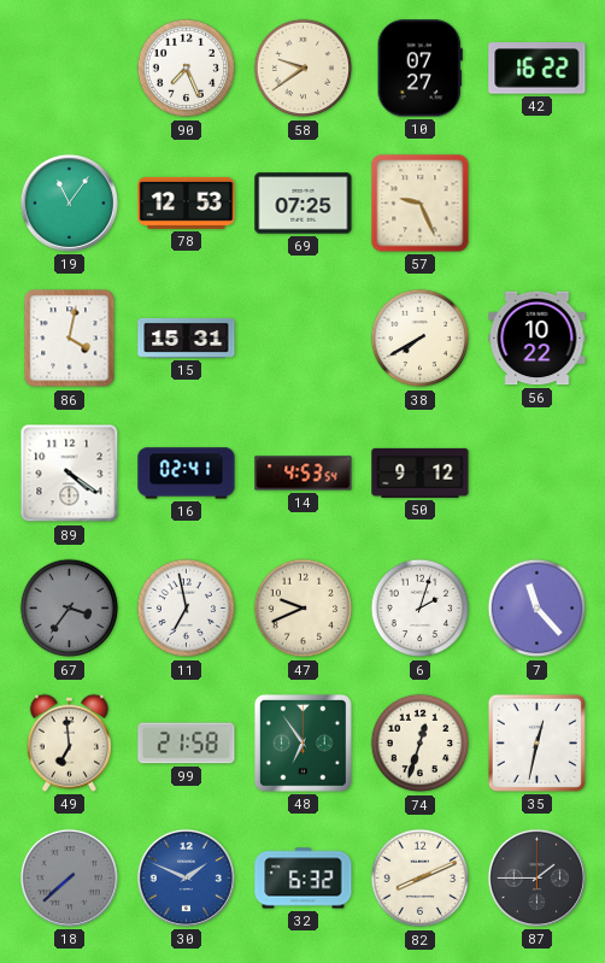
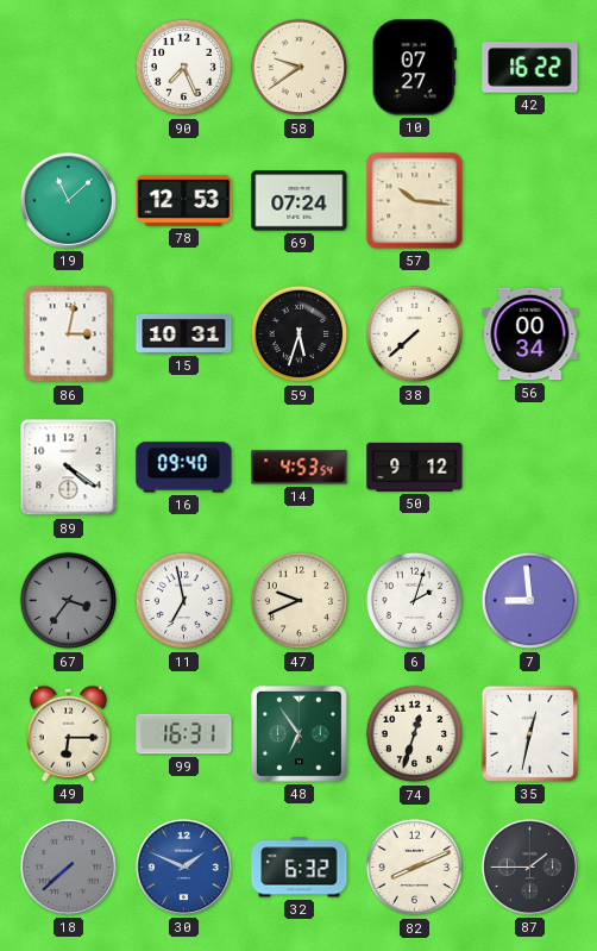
19: 11:06 -> 11:08 (68, 200)
69: 07:25 -> 07:24 (300, 201)
57: 9:26 -> 10:16 (415, 201)
86: 4:02 -> 3:02 (69, 334)
15: 15:31 -> 10:31 (184, 334)
59: none -> 5:33 (300, 334)
38: 7:40 -> 7:38 (415, 334)
56: 10:22 -> 00:34 (530, 334)
16: 02:41 -> 09:40 (184, 468)
7: 11:23 -> 8:59 (530, 601)
49: 6:59 -> 6:15 (68, 733)
99: 21:58 -> 16:31 (184, 734)
